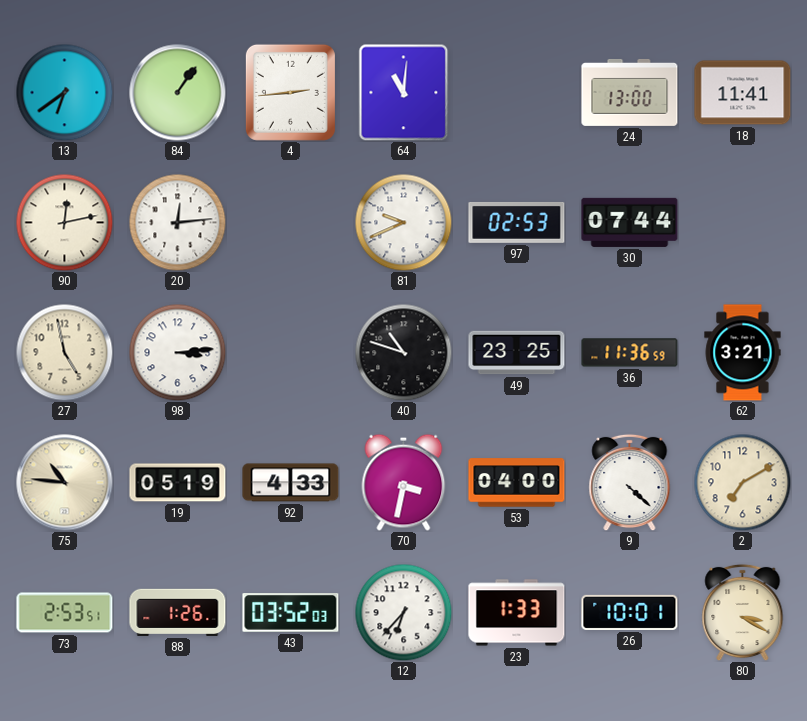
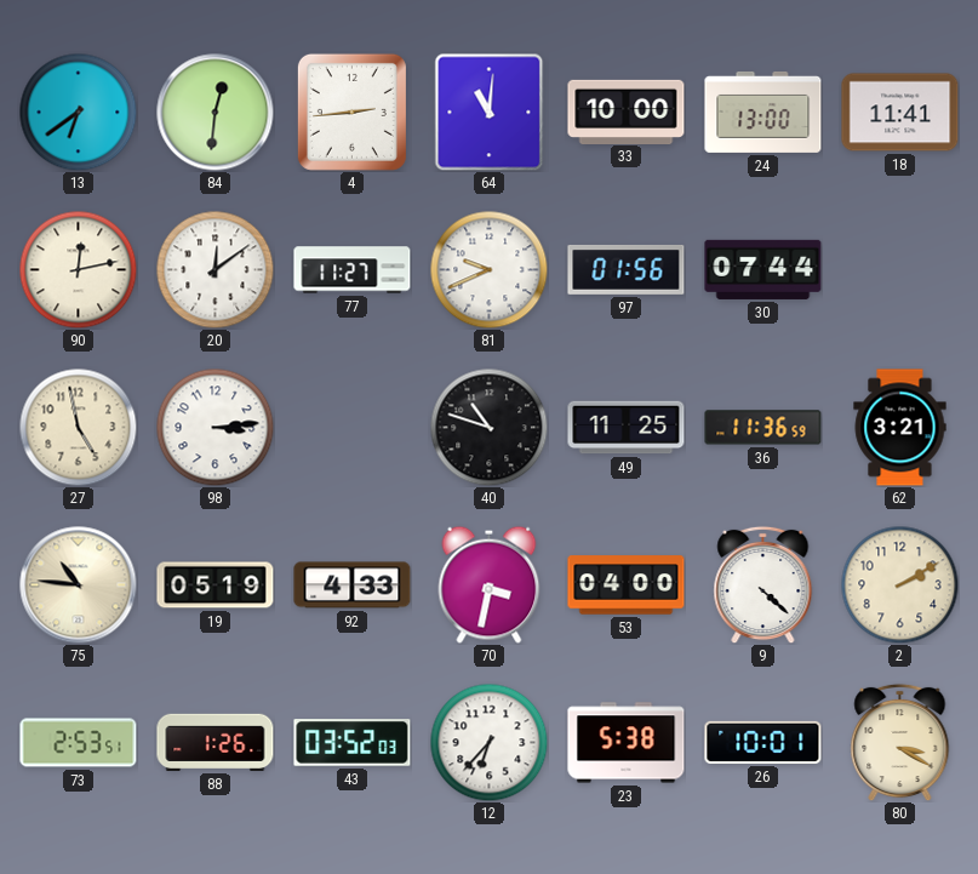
84: 1:06 -> 12:31 (216, 113)
33: none -> 10:00 (627, 112)
20: 12:14 -> 12:09 (215, 269)
77: none -> 11:27 (353, 270)
97: 02:53 -> 01:56 (627, 269)
49: 23:25 -> 11:25 (627, 428)
2: 7:10 -> 2:10 (899, 584)
23: 1:33 -> 5:38 (627, 743)
